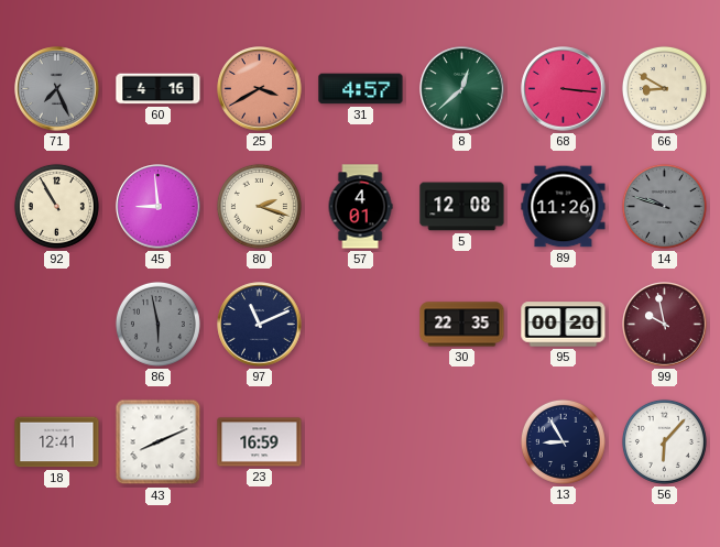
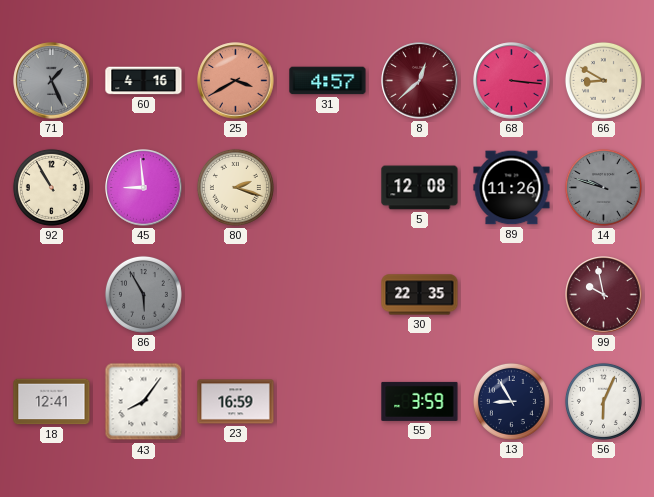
71: 7:26 -> 1:26 (52, 81)
8 dial: green -> burgundy (420, 81)
57: 4:01 -> none (360, 207)
86: 5:58 -> 5:55 (143, 294)
97: 11:11 -> none (260, 325)
95: 00:20 -> none (564, 325)
43: 8:11 -> 8:06 (144, 402)
55: none -> 3:59 (420, 401)
56: 6:07 -> 6:04 (603, 401)
